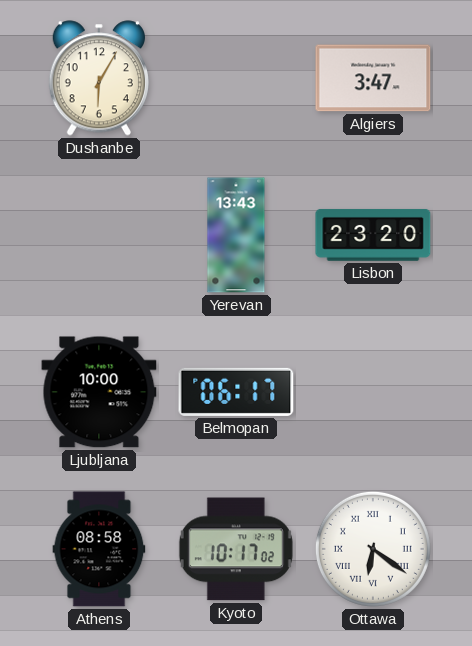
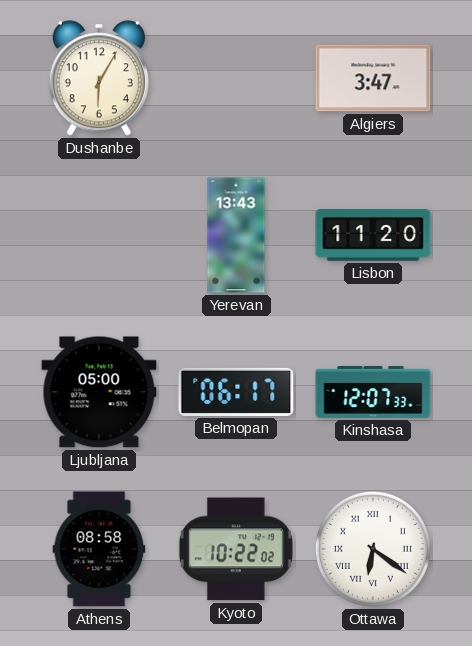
Lisbon: 23:20 -> 11:20 (373, 235)
Ljubljana: 10:00 -> 05:00 (99, 392)
Kinshasa: none -> 12:07 (373, 392)
Kyoto: 10:17 -> 10:22 (236, 549)
